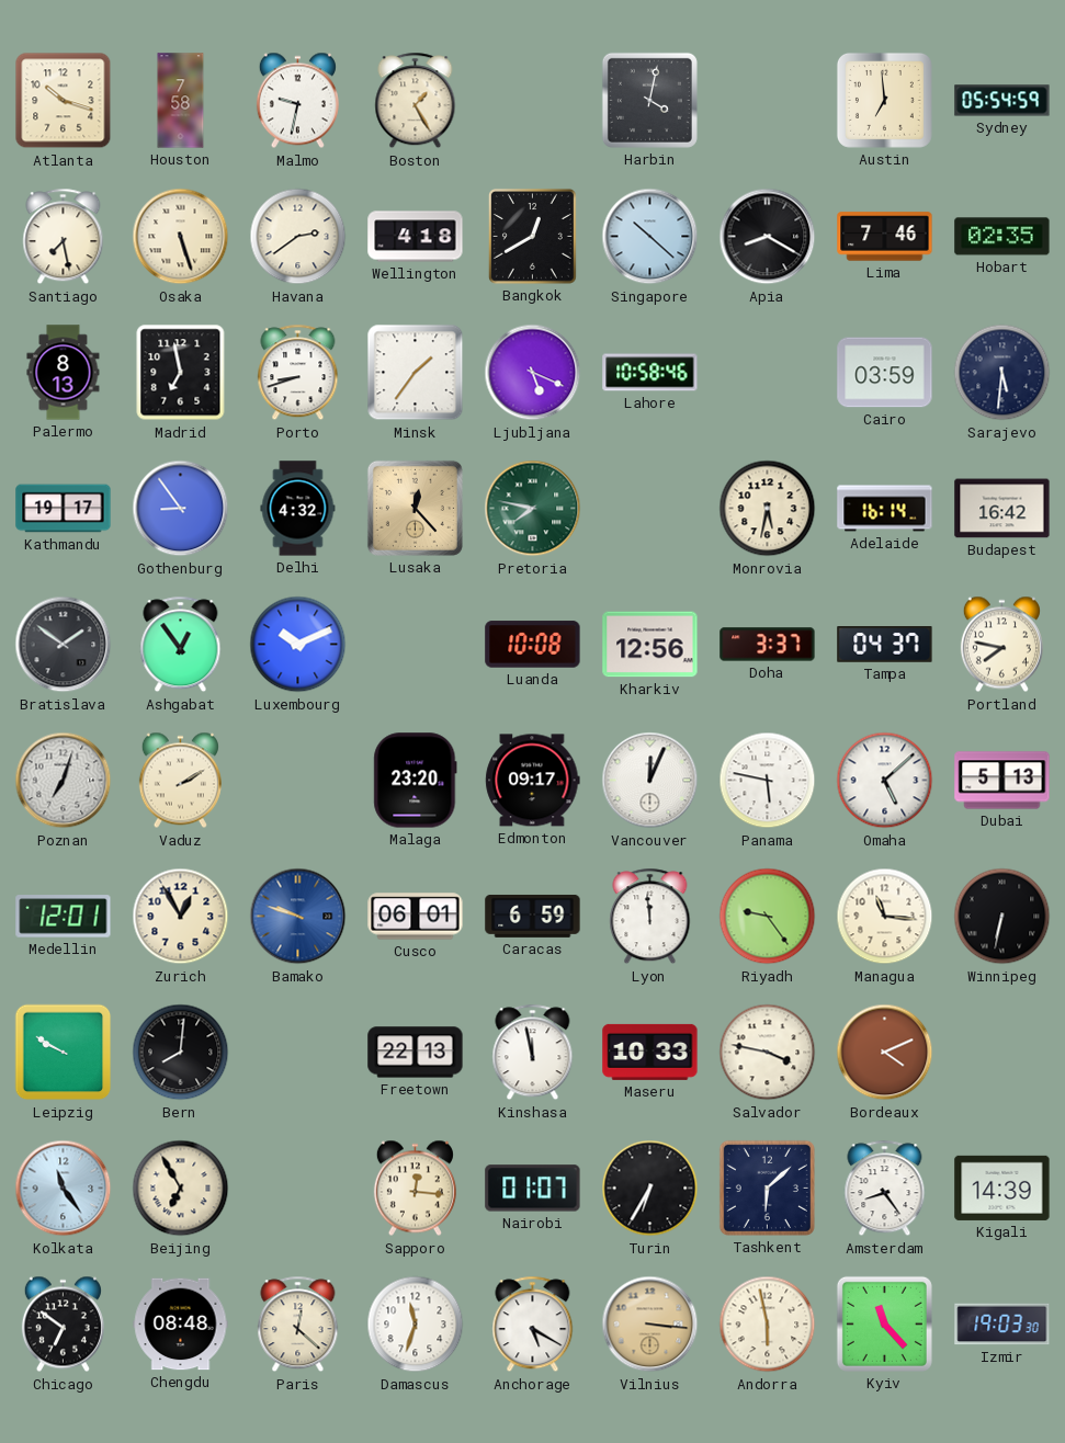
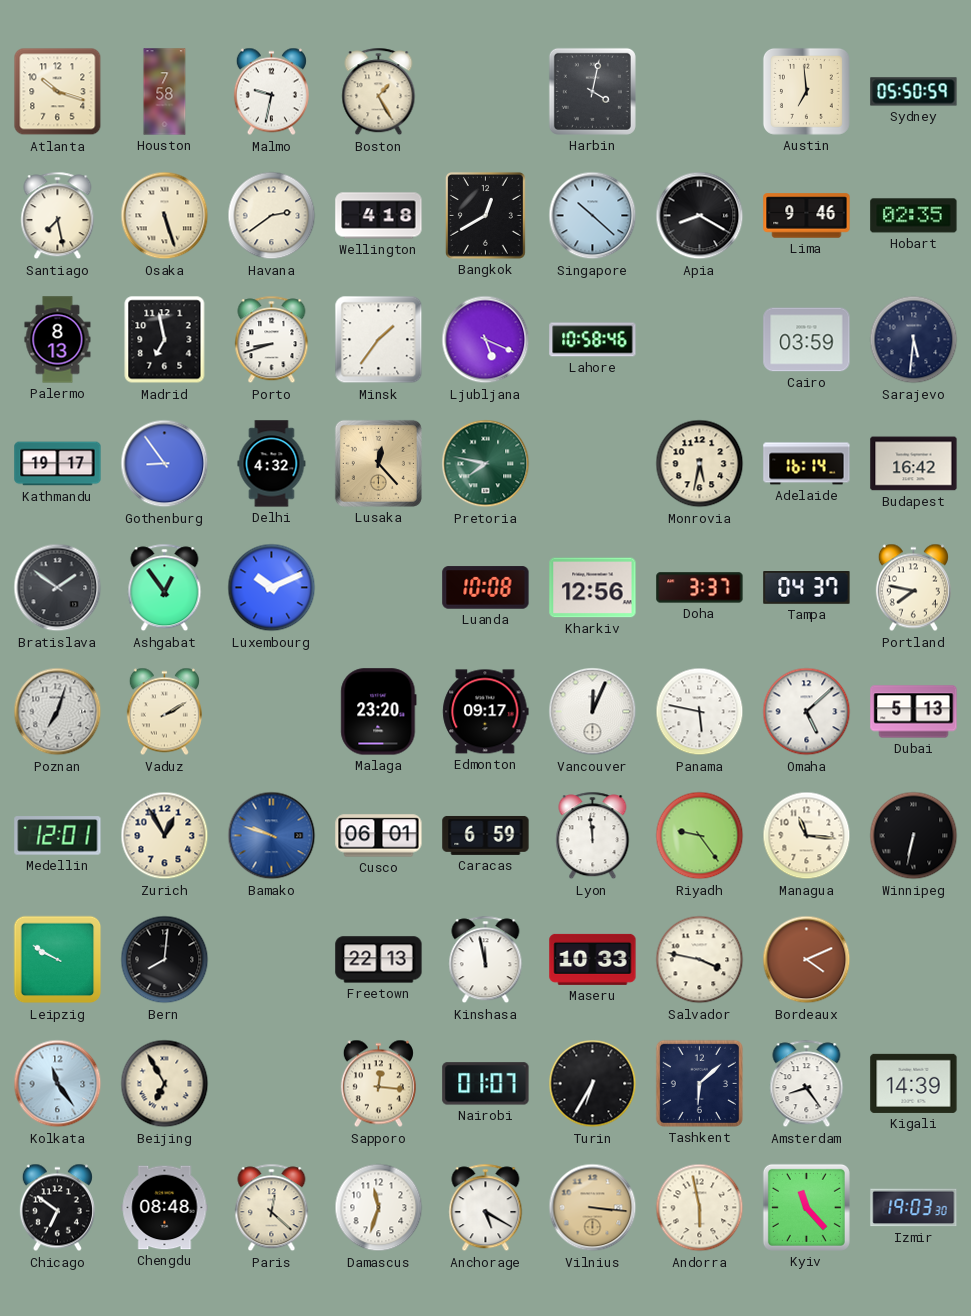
Sydney: 05:54 -> 05:50 (914, 92)
Lima: 7:46 -> 9:46 (807, 216)
